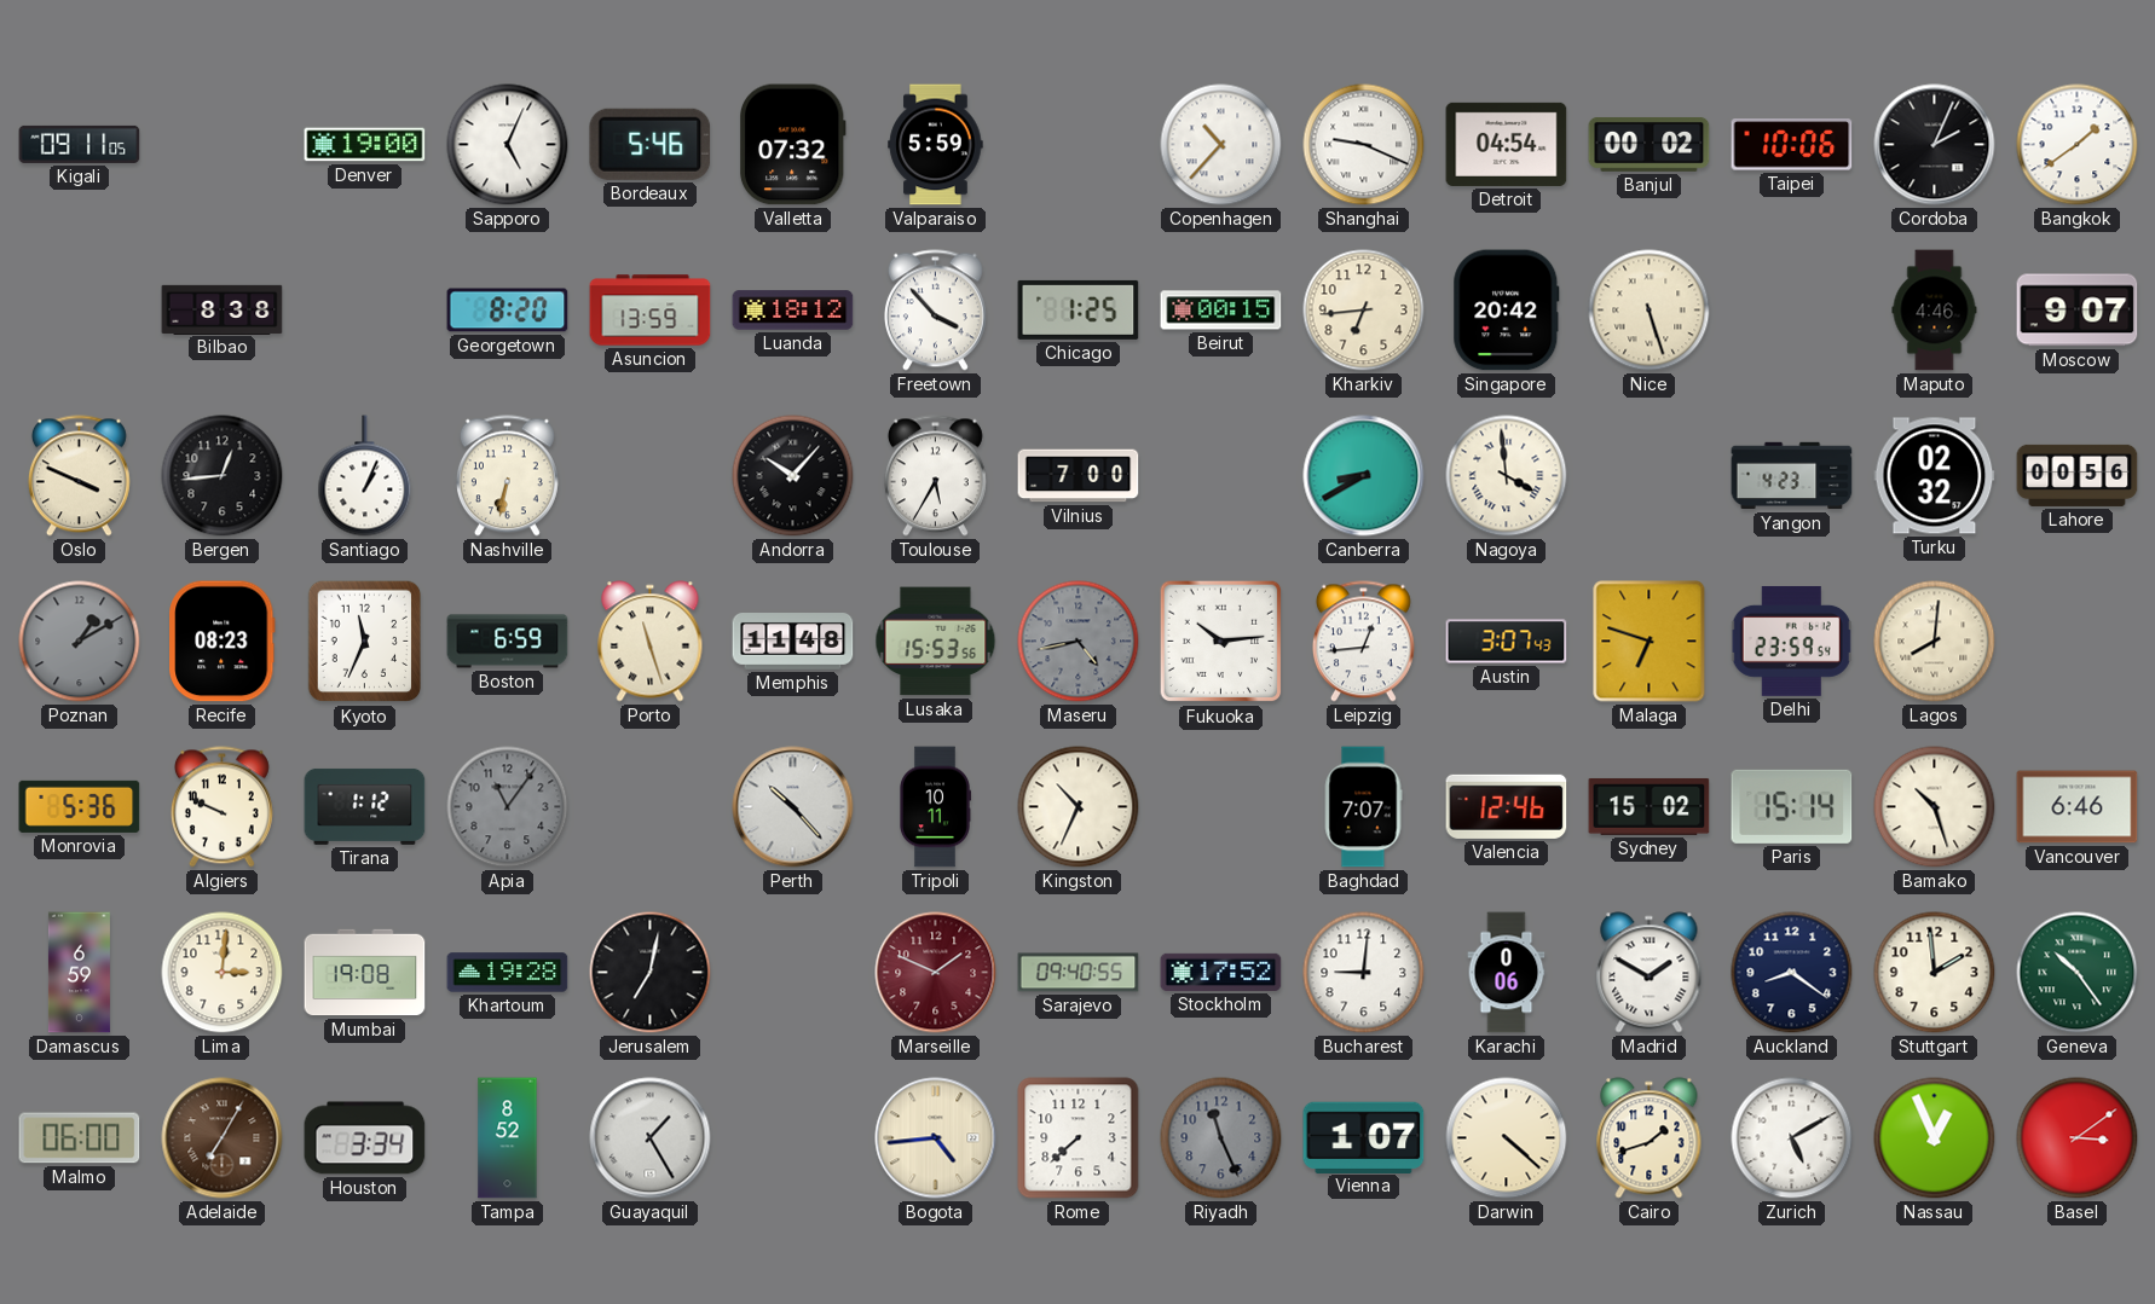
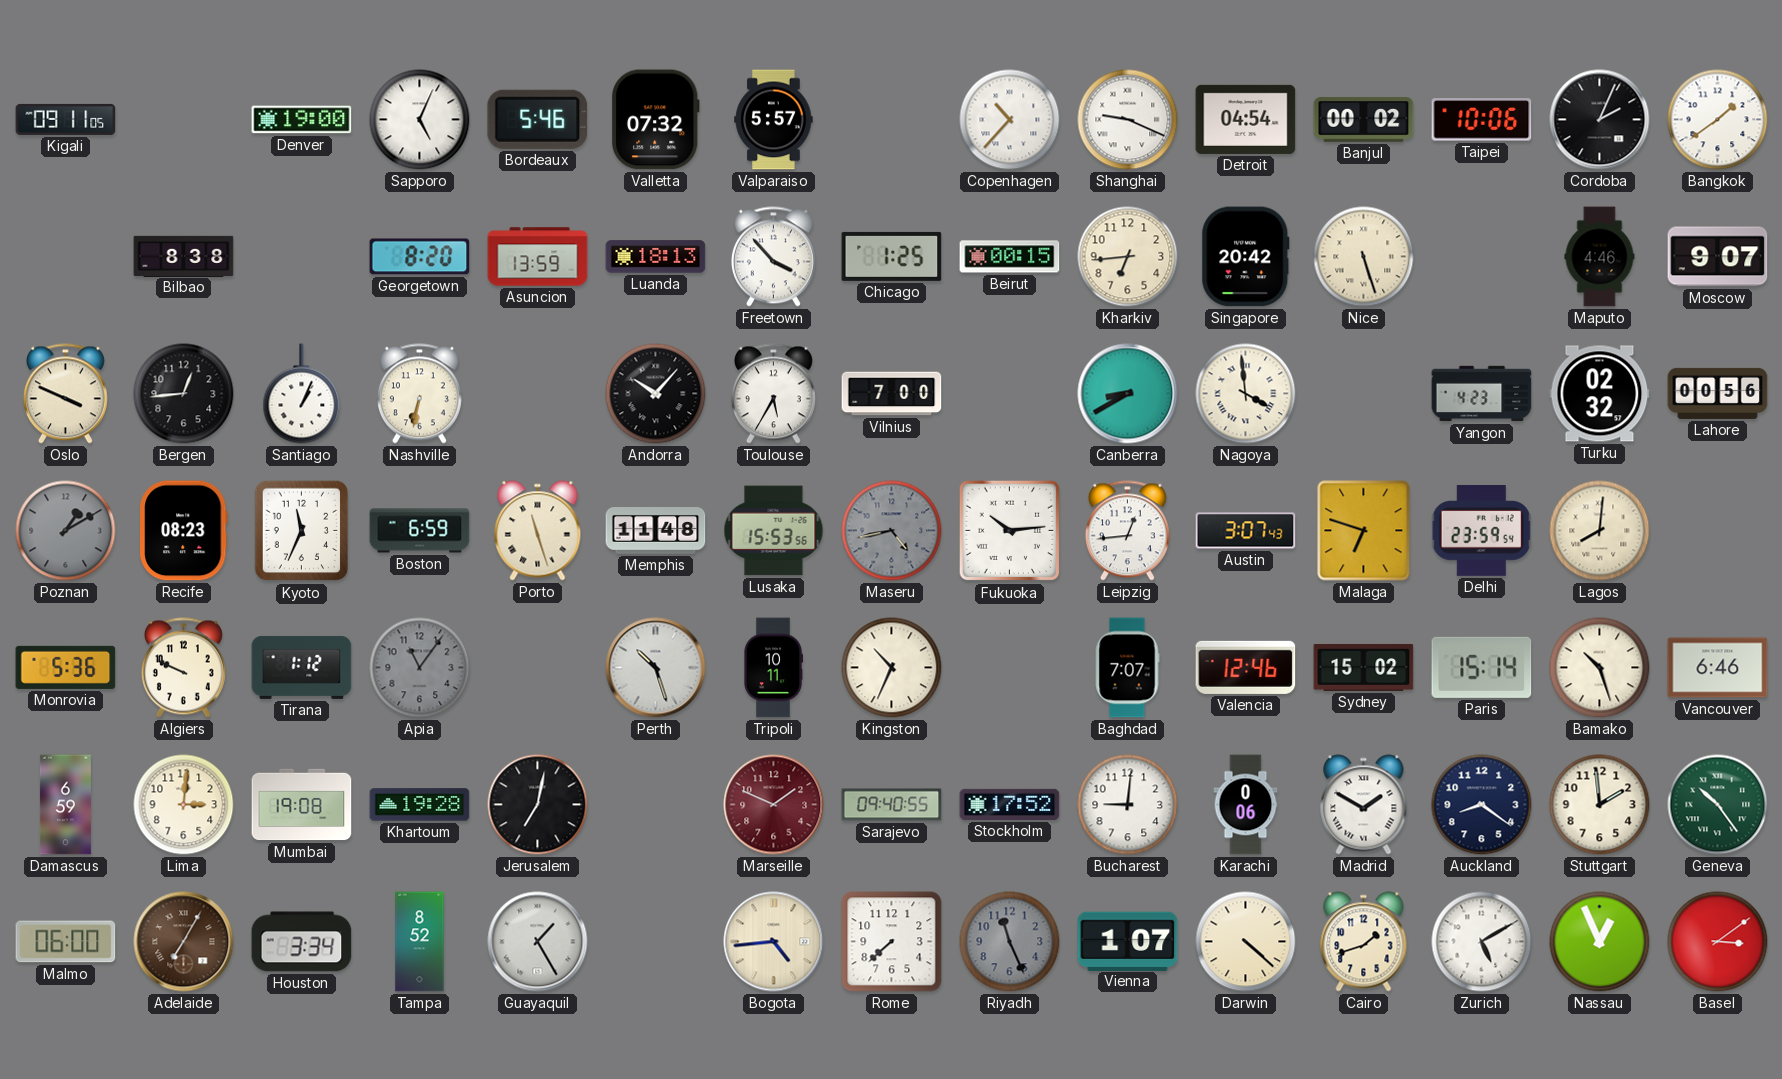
Valparaiso: 5:59 -> 5:57 (774, 120)
Luanda: 18:12 -> 18:13 (656, 257)
Perth: 10:23 -> 10:27 (656, 668)
